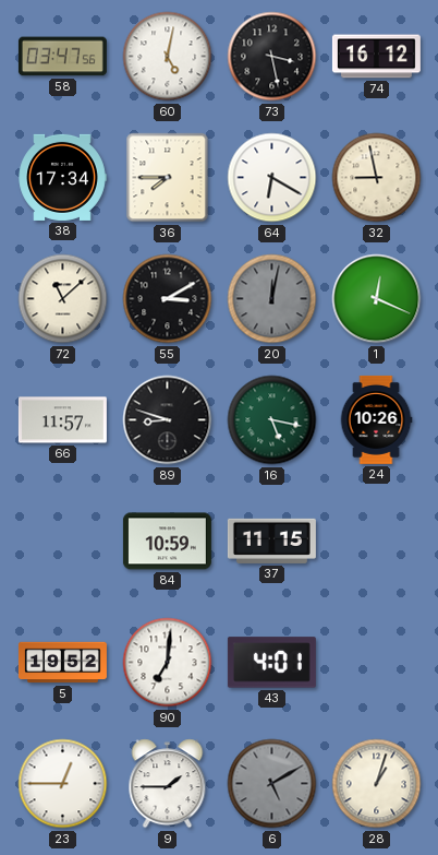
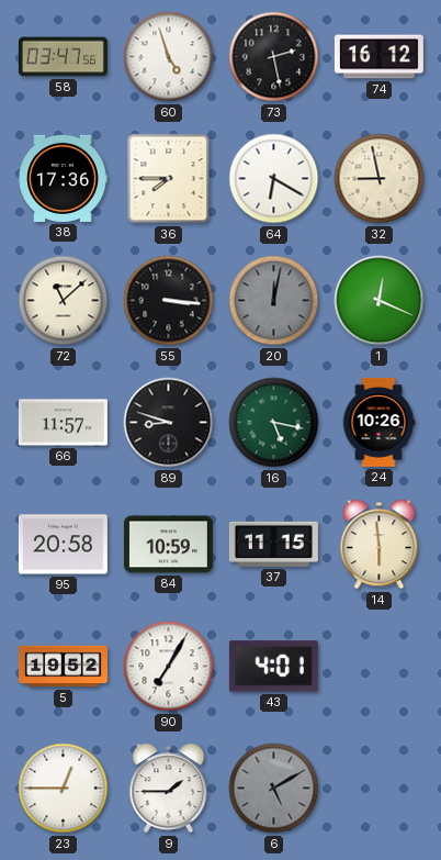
60: 5:02 -> 4:57 (169, 57)
73: 3:28 -> 2:28 (274, 57)
38: 17:34 -> 17:36 (63, 178)
55: 3:10 -> 3:16 (169, 301)
95: none -> 20:58 (63, 545)
14: none -> 5:59 (380, 545)
90: 7:01 -> 7:05 (169, 667)
28: 1:03 -> none (377, 784)
